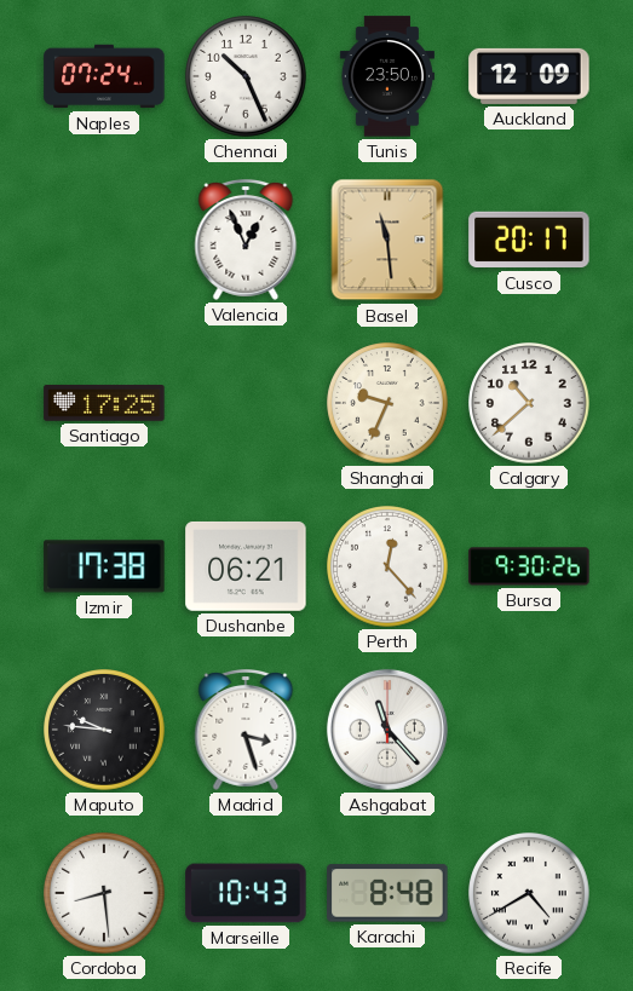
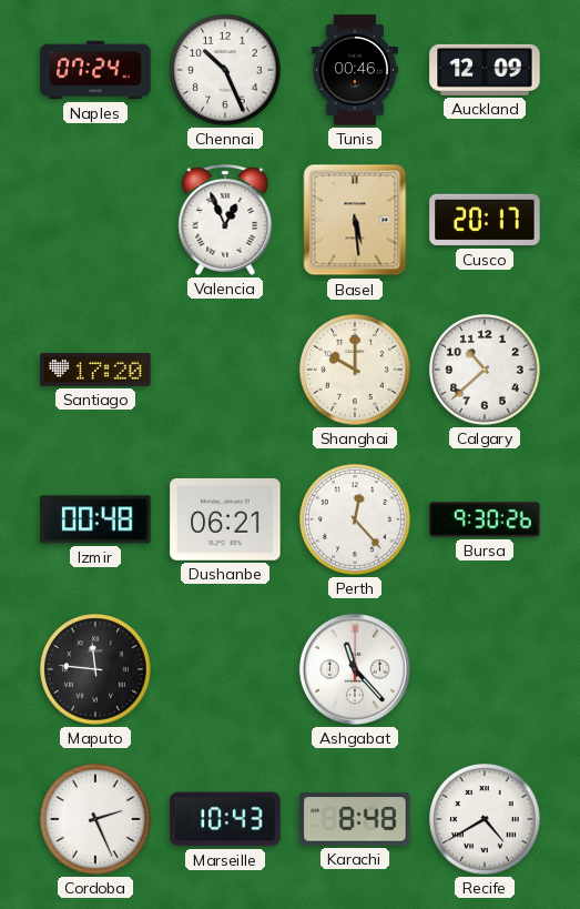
Tunis: 23:50 -> 00:46 (355, 70)
Basel: 11:29 -> 5:29 (355, 220)
Santiago: 17:25 -> 17:20 (95, 371)
Shanghai: 9:34 -> 10:00 (355, 370)
Izmir: 17:38 -> 00:48 (95, 519)
Maputo: 9:46 -> 11:46 (95, 669)
Madrid: 3:27 -> none (246, 731)
Cordoba: 8:29 -> 2:26 (95, 819)
